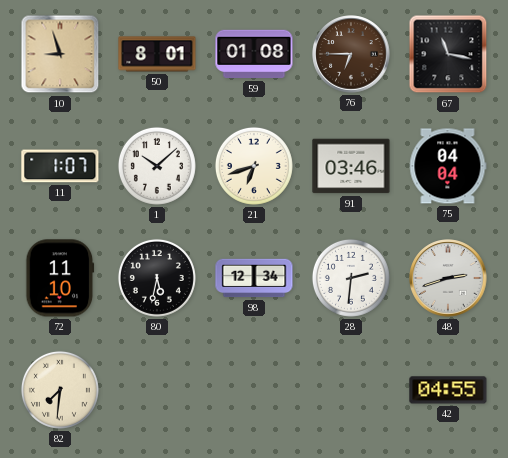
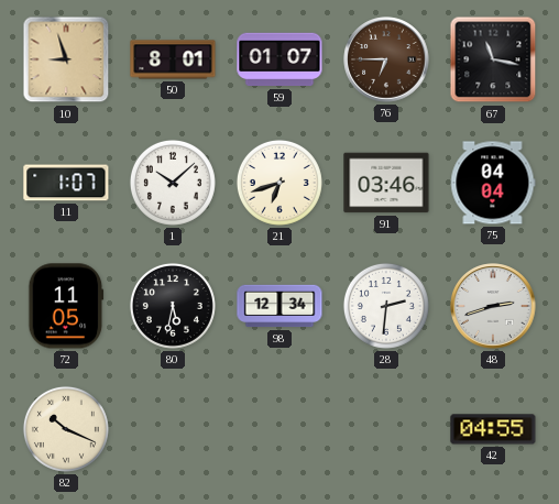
59: 01:08 -> 01:07 (279, 59)
72: 11:10 -> 11:05 (66, 306)
82: 7:31 -> 10:19 (66, 429)
